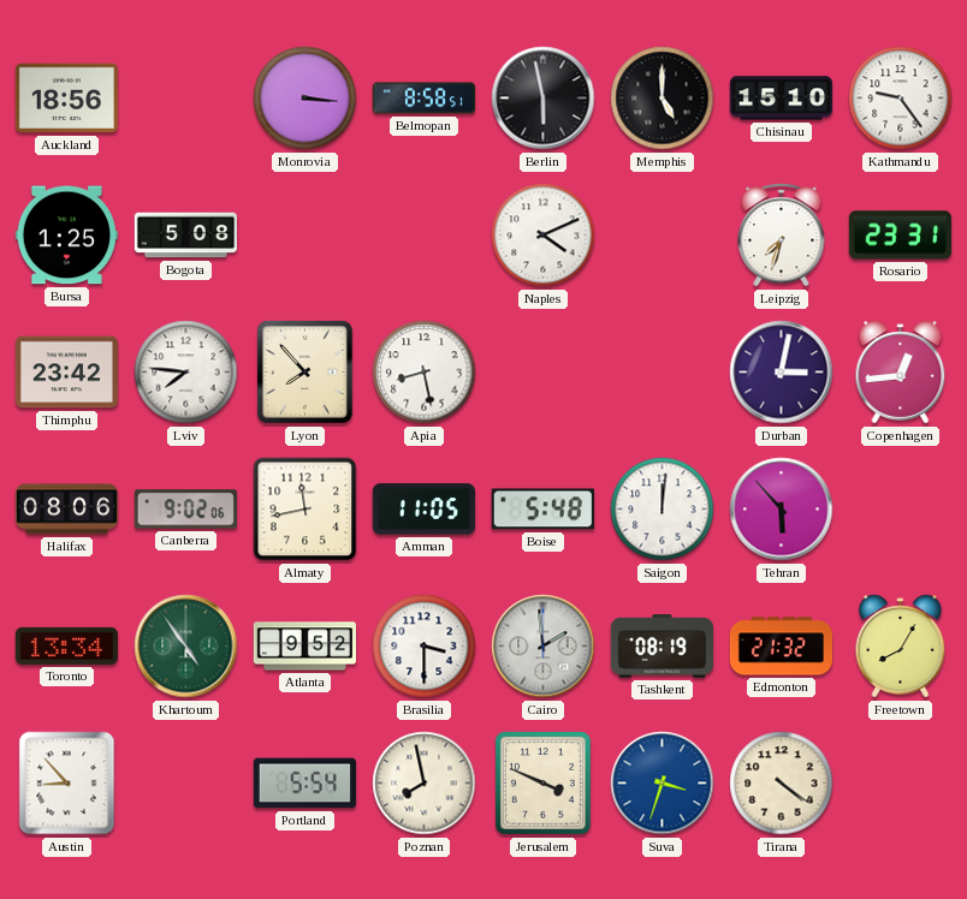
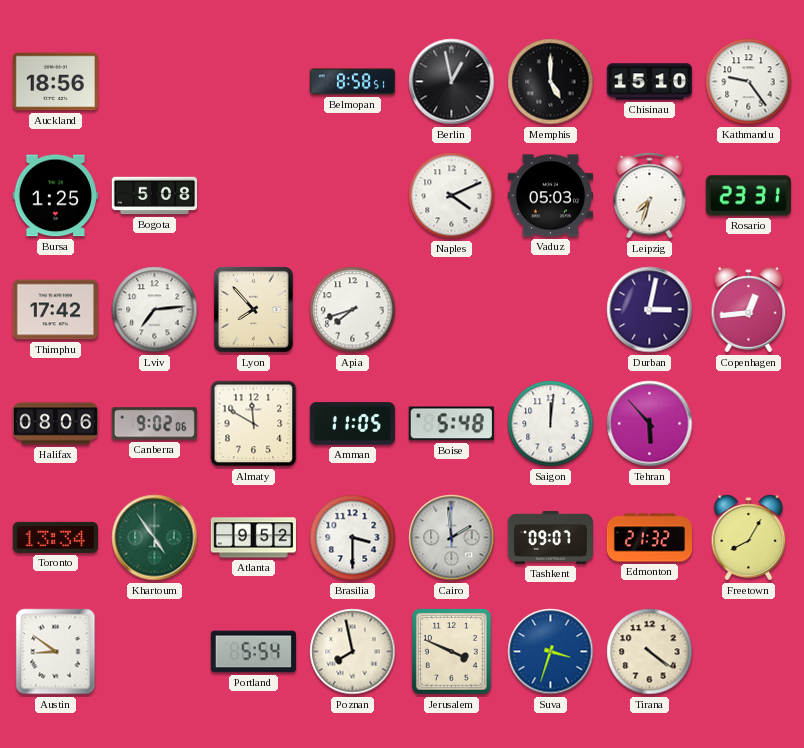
Monrovia: 3:16 -> none (305, 99)
Berlin: 5:58 -> 12:58 (452, 82)
Vaduz: none -> 05:03 (550, 196)
Thimphu: 23:42 -> 17:42 (55, 310)
Lviv: 7:46 -> 7:14 (155, 310)
Apia: 8:28 -> 7:42 (353, 310)
Almaty: 11:43 -> 11:50 (254, 424)
Tashkent: 08:19 -> 09:07 (550, 538)
Austin: 8:53 -> 8:51 (56, 652)
